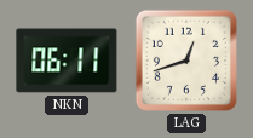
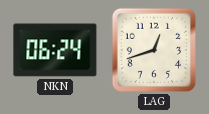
NKN: 06:11 -> 06:24 (55, 50)
